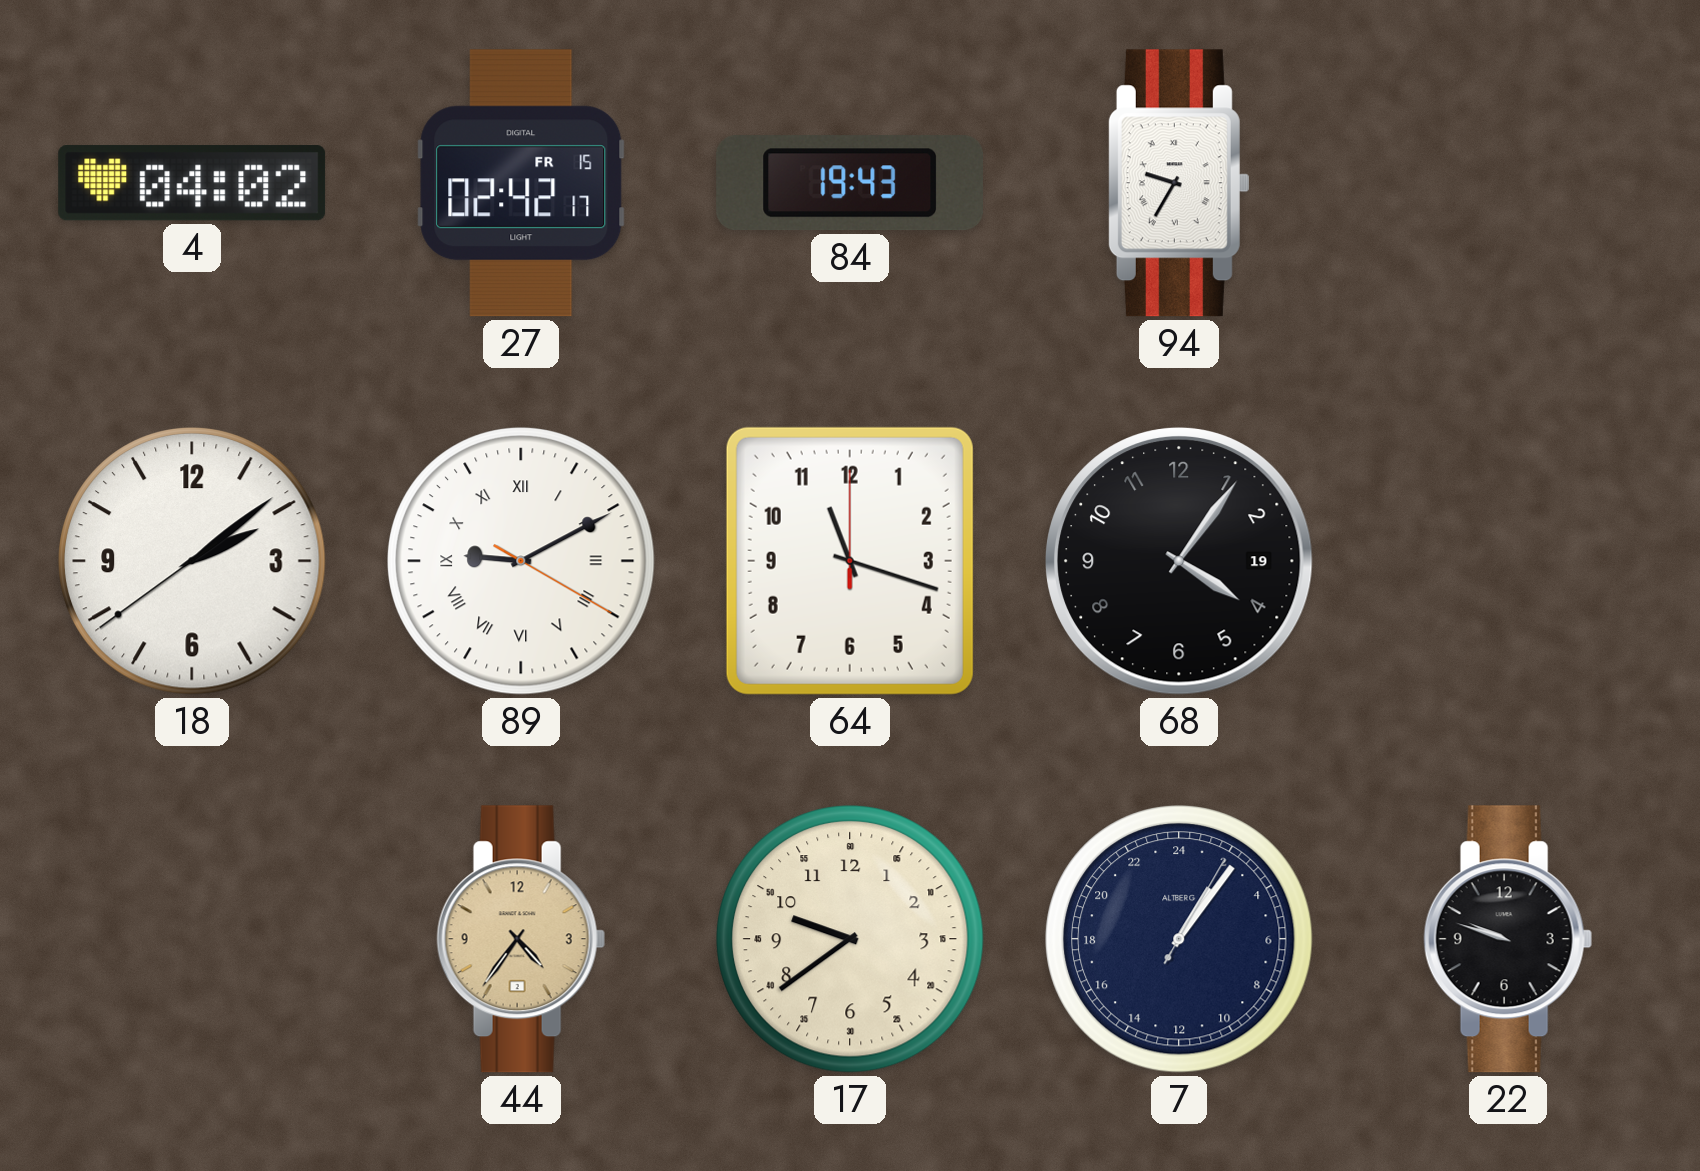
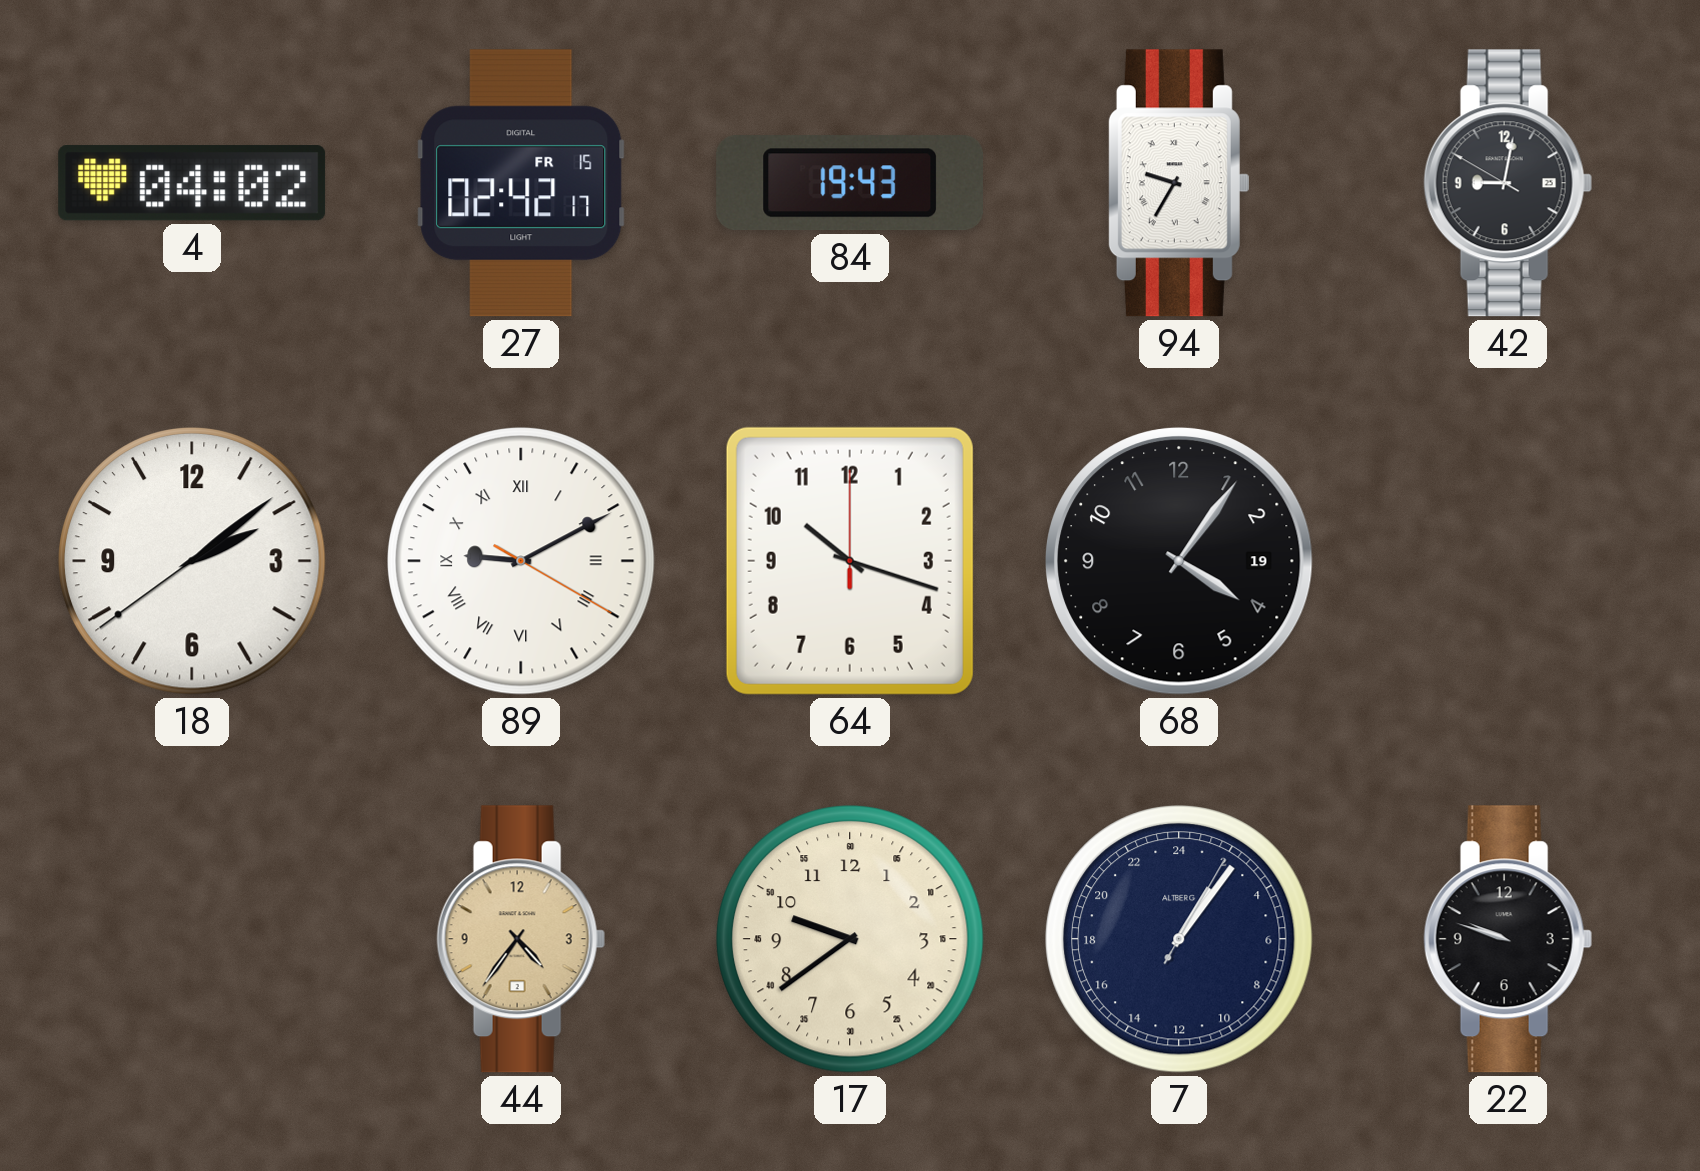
42: none -> 9:01 (1508, 183)
64: 11:18 -> 10:18 (850, 561)
